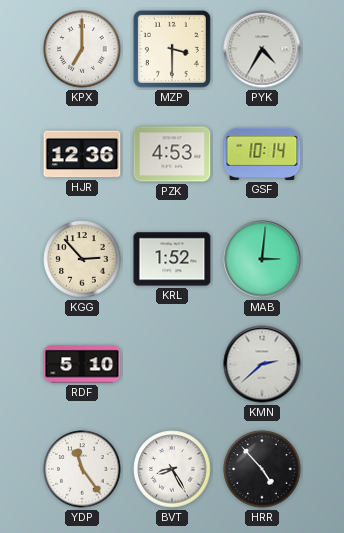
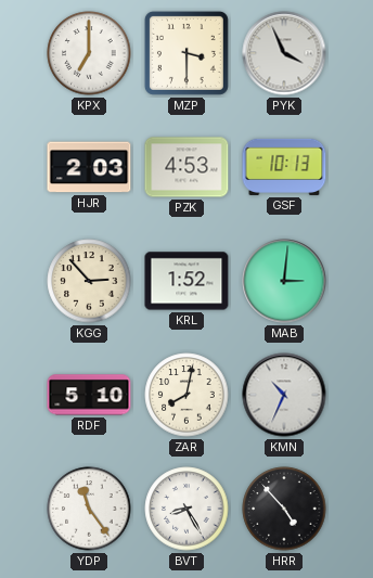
PYK: 4:35 -> 3:56 (284, 53)
HJR: 12:36 -> 2:03 (89, 167)
GSF: 10:14 -> 10:13 (284, 167)
ZAR: none -> 8:02 (186, 395)
KMN: 2:38 -> 10:34 (284, 395)
